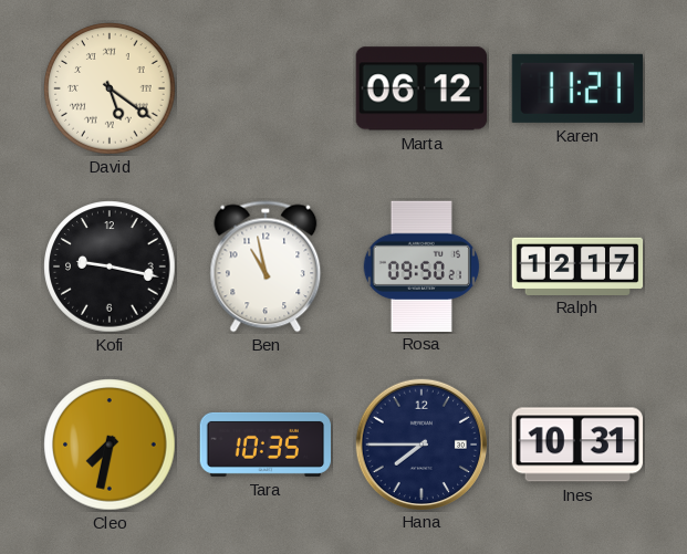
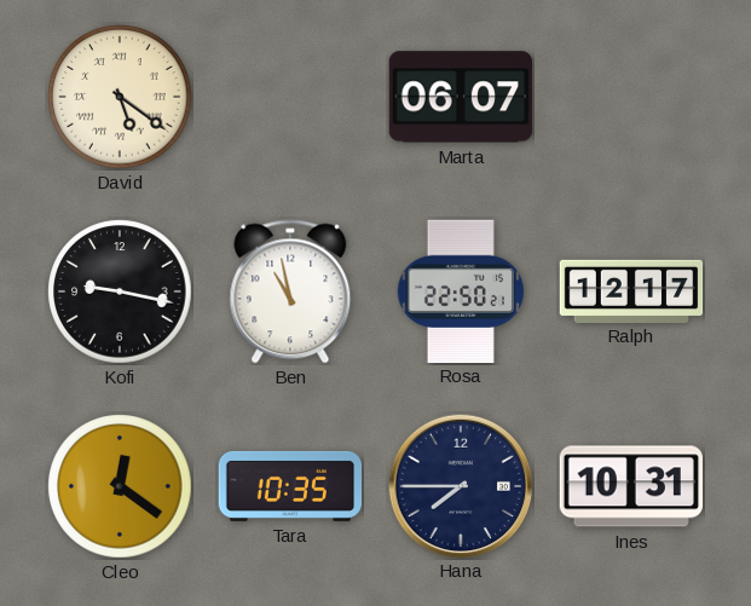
Marta: 06:12 -> 06:07 (461, 97)
Karen: 11:21 -> none (577, 88)
Rosa: 09:50 -> 22:50 (461, 290)
Cleo: 7:32 -> 12:21 (120, 486)
